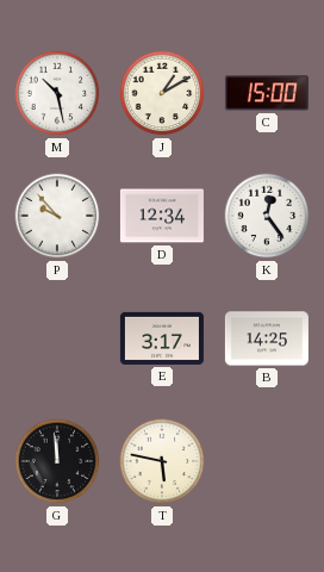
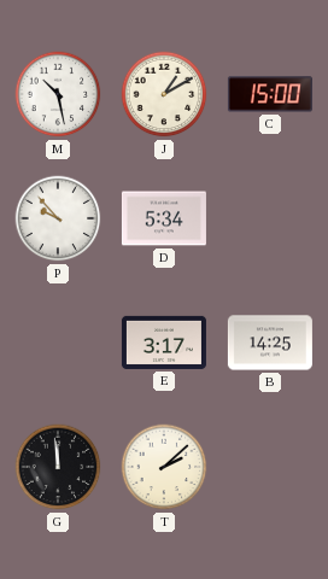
D: 12:34 -> 5:34 (164, 218)
K: 12:24 -> none (267, 216)
T: 5:47 -> 2:08 (164, 467)
